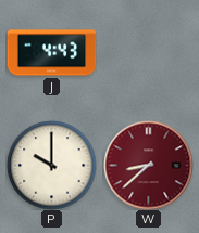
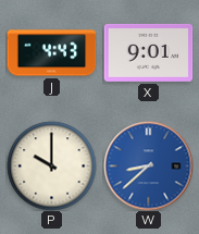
X: none -> 9:01 (148, 52)
W dial: burgundy -> blue (148, 165)
